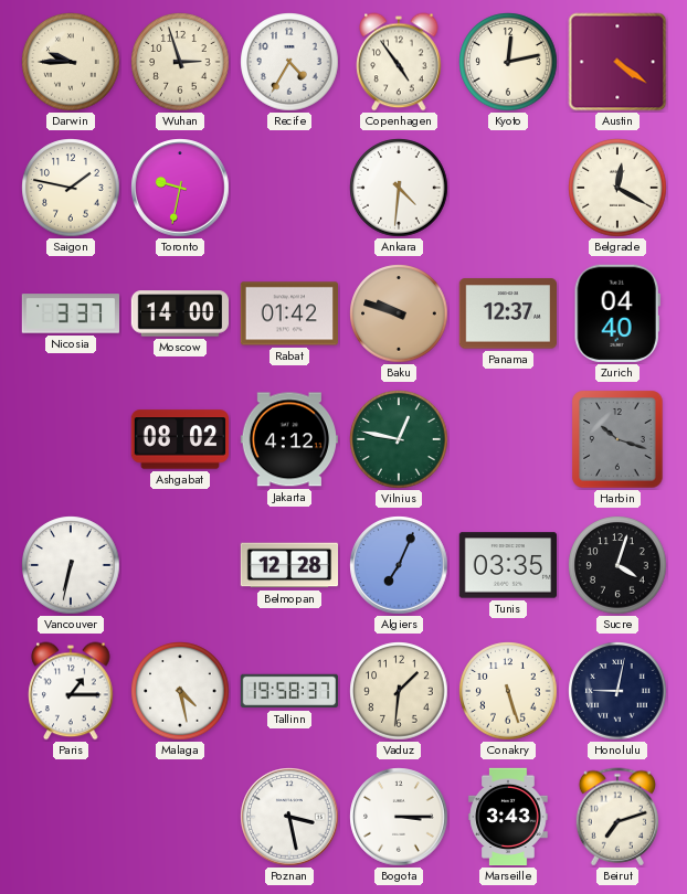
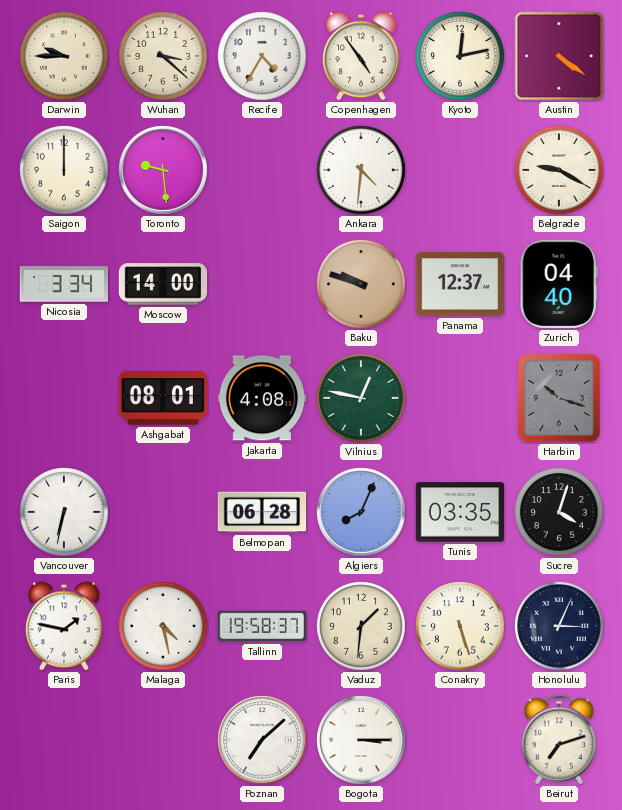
Wuhan: 2:57 -> 3:22 (163, 56)
Saigon: 1:47 -> 12:00 (64, 170)
Toronto: 9:32 -> 9:29 (163, 170)
Belgrade: 12:20 -> 9:20 (559, 170)
Nicosia: 3:37 -> 3:34 (63, 284)
Rabat: 01:42 -> none (288, 313)
Ashgabat: 08:02 -> 08:01 (163, 398)
Jakarta: 4:12 -> 4:08 (261, 398)
Belmopan: 12:28 -> 06:28 (262, 512)
Algiers: 7:04 -> 8:04 (361, 512)
Paris: 1:15 -> 1:47 (64, 626)
Honolulu: 9:02 -> 3:04 (559, 626)
Poznan: 3:28 -> 7:08 (262, 740)
Marseille: 3:43 -> none (508, 817)
